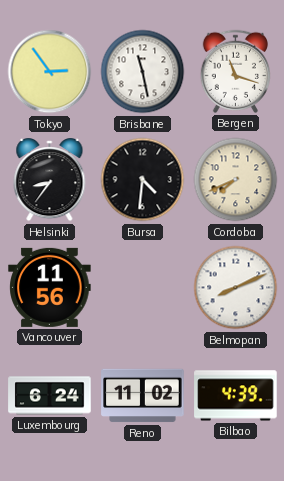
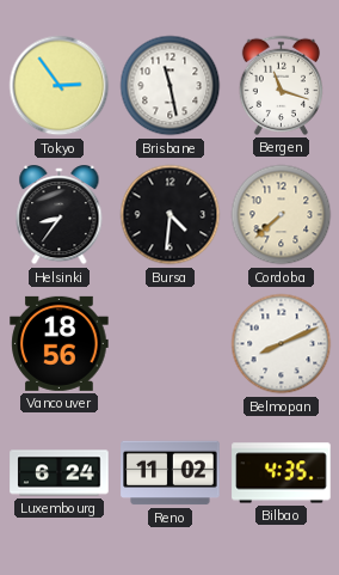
Cordoba: 7:41 -> 7:38 (282, 215)
Vancouver: 11:56 -> 18:56 (60, 343)
Bilbao: 4:39 -> 4:35 (282, 473)
